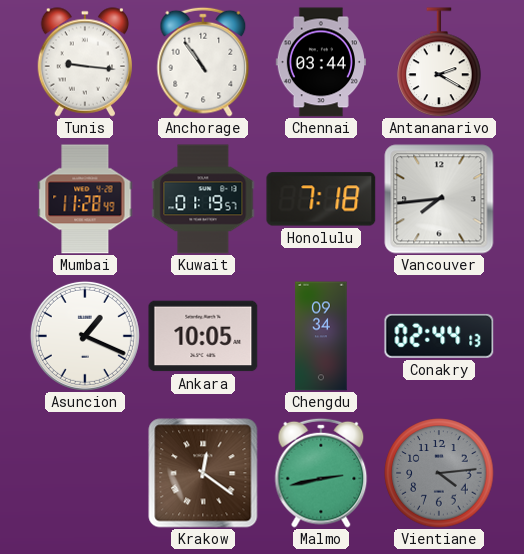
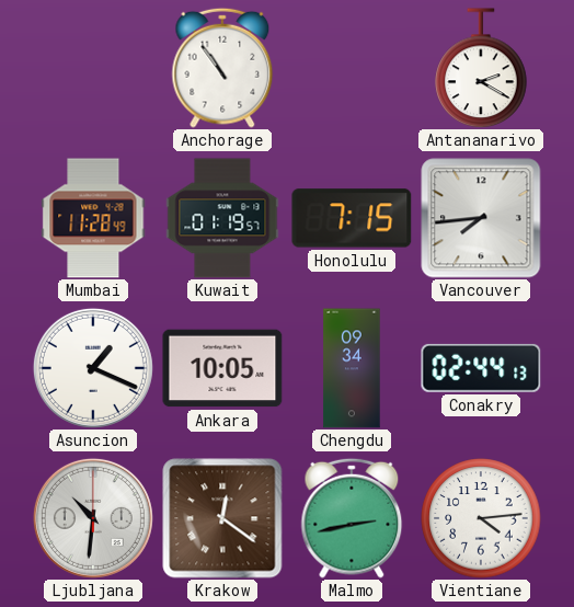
Tunis: 9:16 -> none (84, 62)
Chennai: 03:44 -> none (320, 62)
Honolulu: 7:18 -> 7:15 (352, 218)
Ljubljana: none -> 10:31 (93, 518)
Vientiane dial: grey -> white (481, 518)
